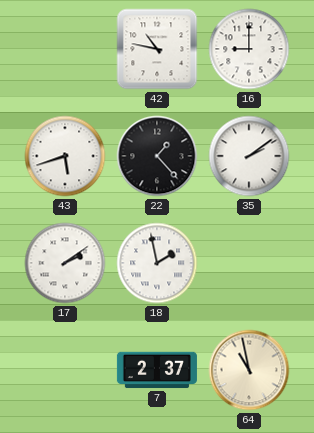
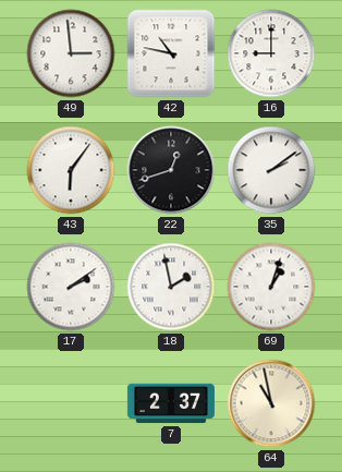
49: none -> 2:59 (71, 53)
43: 5:42 -> 6:06 (71, 170)
22: 1:23 -> 12:42 (171, 170)
69: none -> 1:03 (271, 287)
